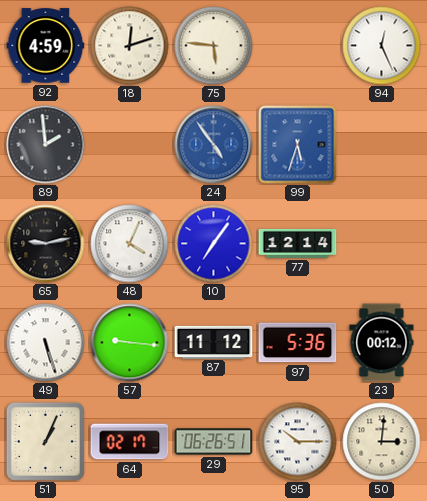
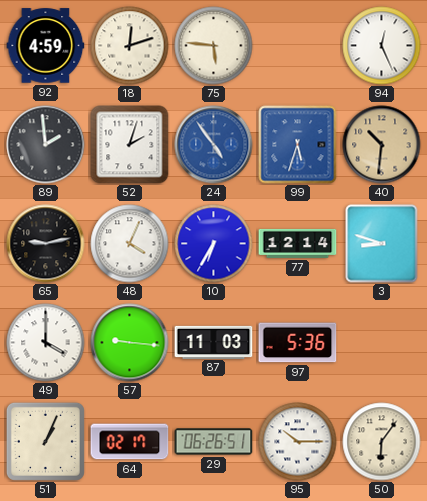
52: none -> 2:03 (130, 145)
40: none -> 10:31 (382, 145)
10: 7:06 -> 6:35 (214, 244)
3: none -> 8:48 (382, 244)
49: 5:27 -> 4:00 (46, 343)
87: 11:12 -> 11:03 (214, 342)
23: 00:12 -> none (382, 343)
50: 3:01 -> 6:06 (382, 442)
